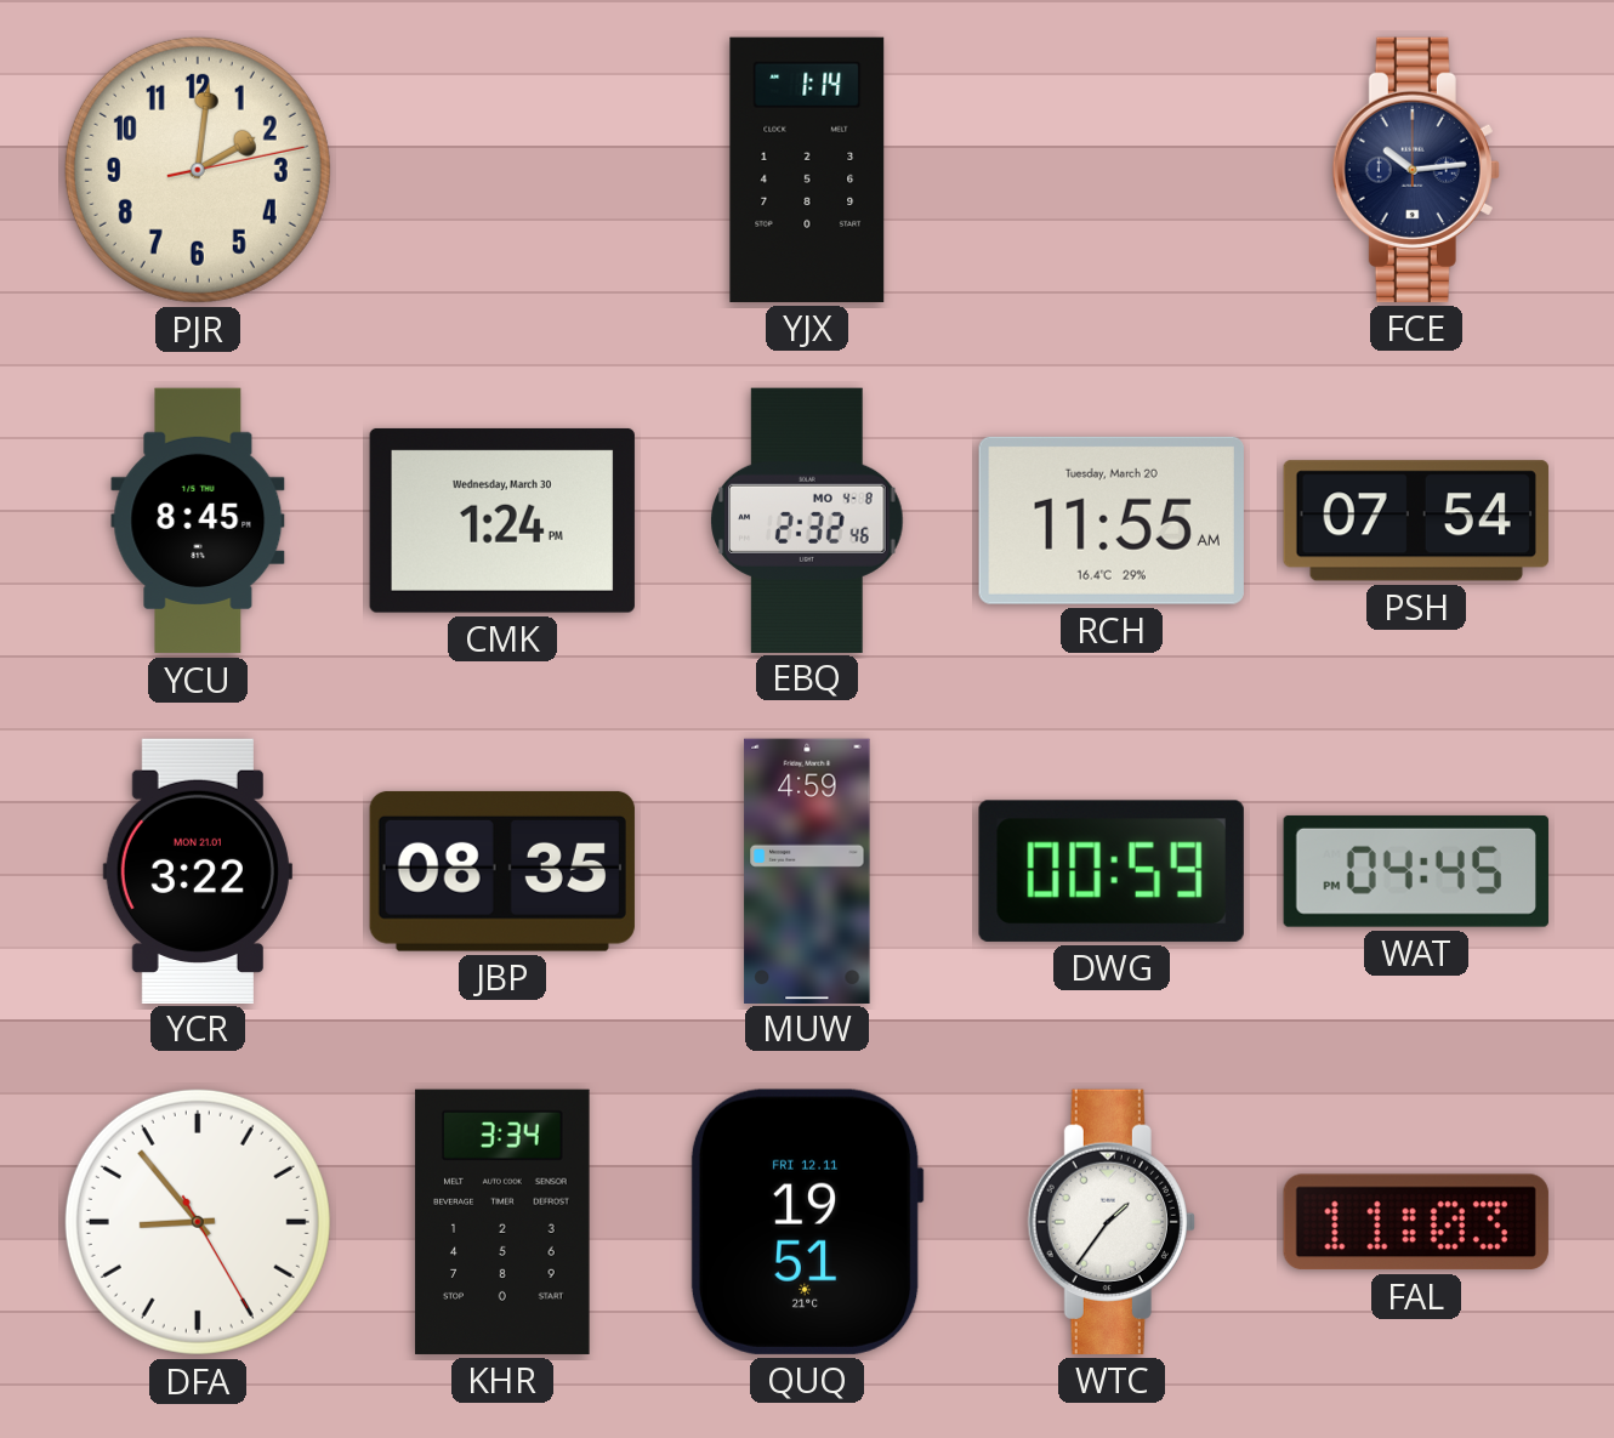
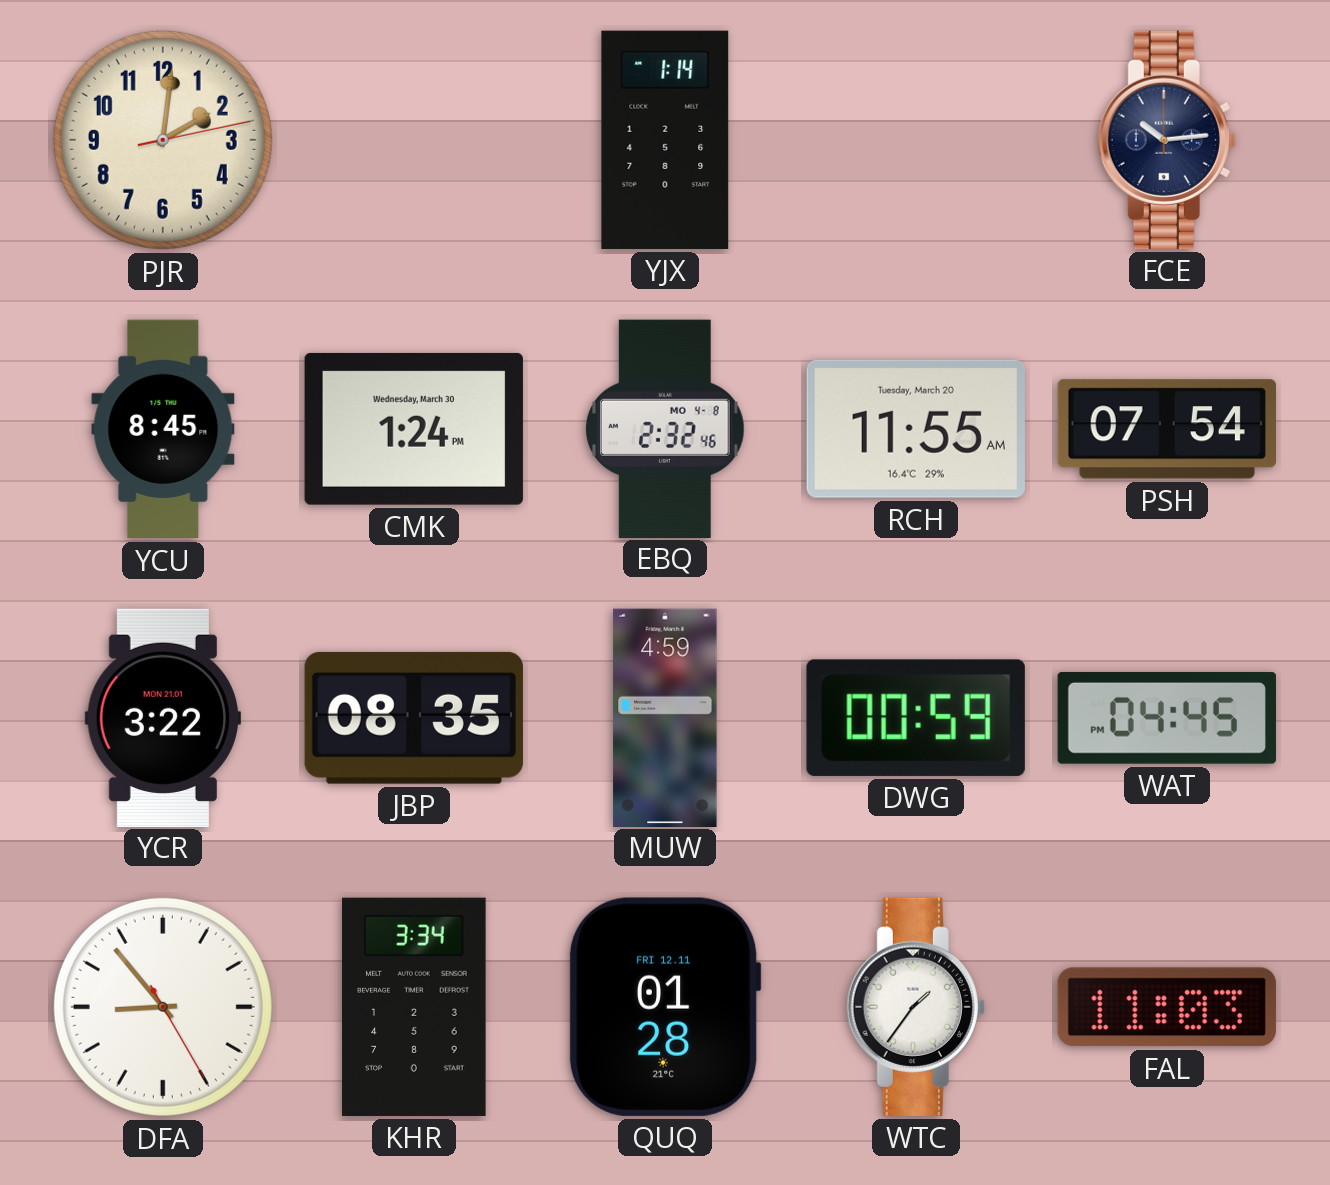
QUQ: 19:51 -> 01:28 (665, 1007)
